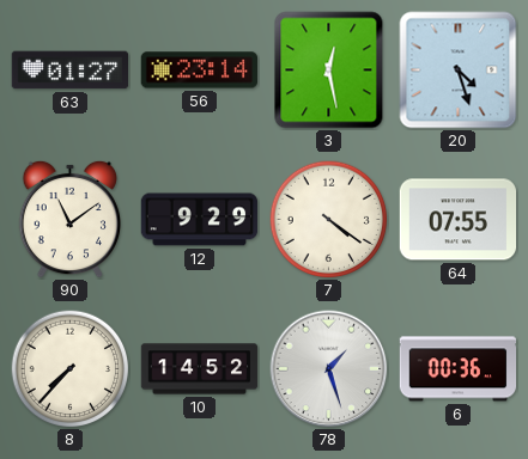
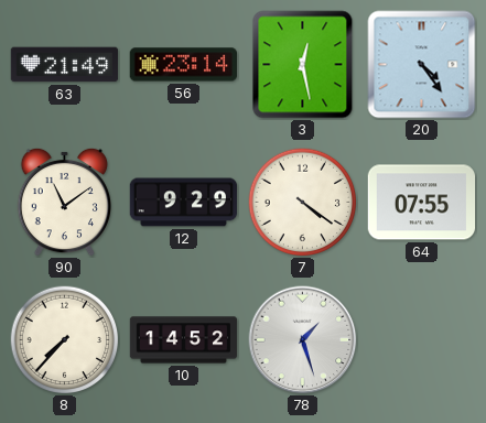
63: 01:27 -> 21:49 (65, 65)
20: 4:27 -> 4:24 (422, 65)
6: 00:36 -> none (459, 369)
